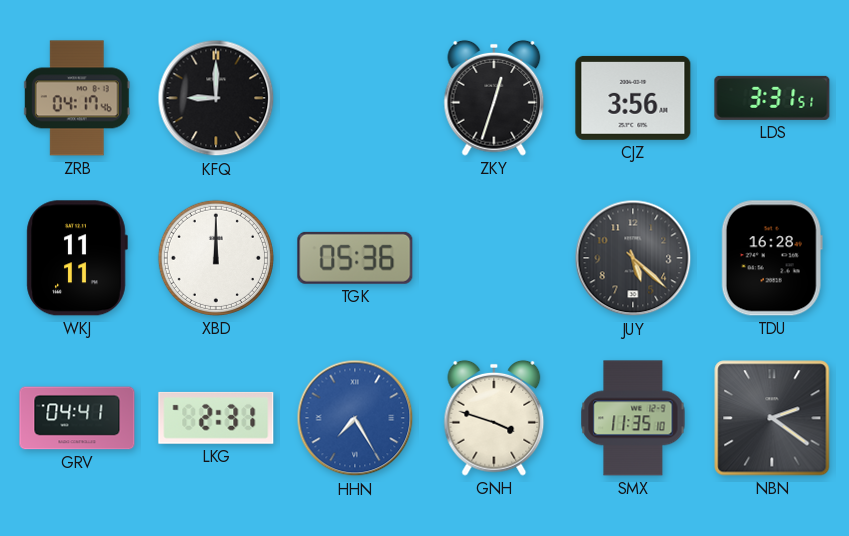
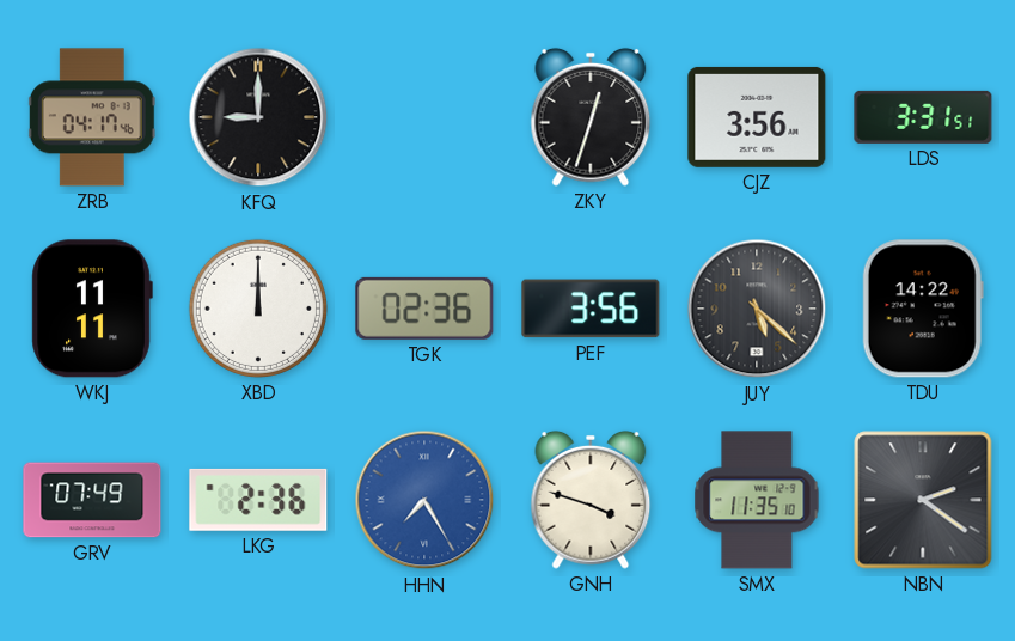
TGK: 05:36 -> 02:36 (424, 309)
PEF: none -> 3:56 (591, 309)
TDU: 16:28 -> 14:22 (923, 309)
GRV: 04:41 -> 07:49 (92, 500)
LKG: 2:31 -> 2:36 (258, 500)
